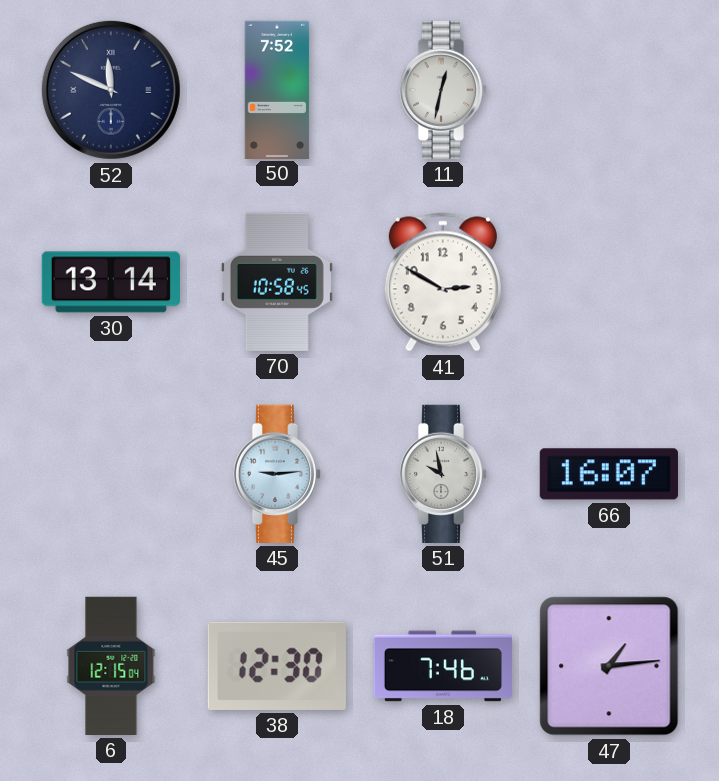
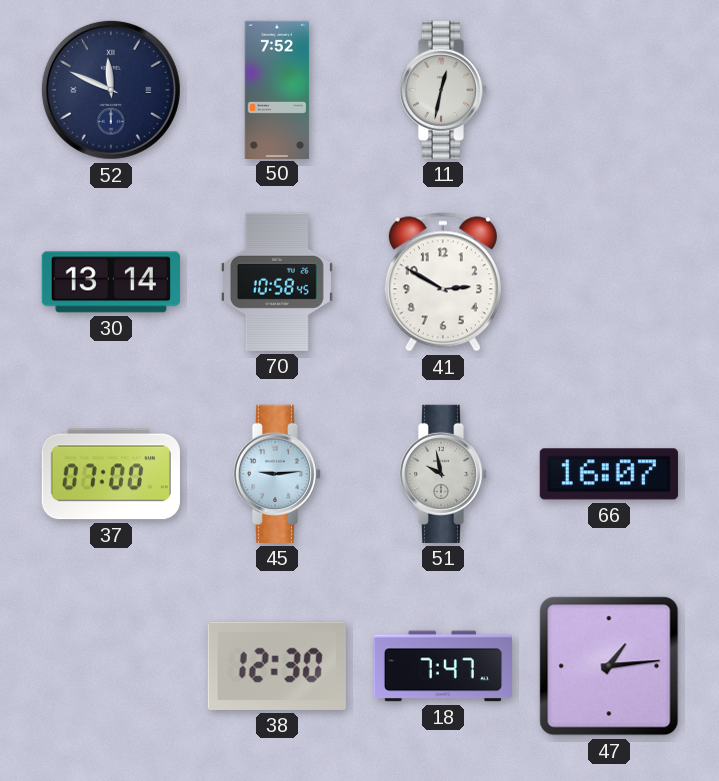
37: none -> 07:00 (111, 474)
6: 12:15 -> none (111, 666)
18: 7:46 -> 7:47 (442, 666)
